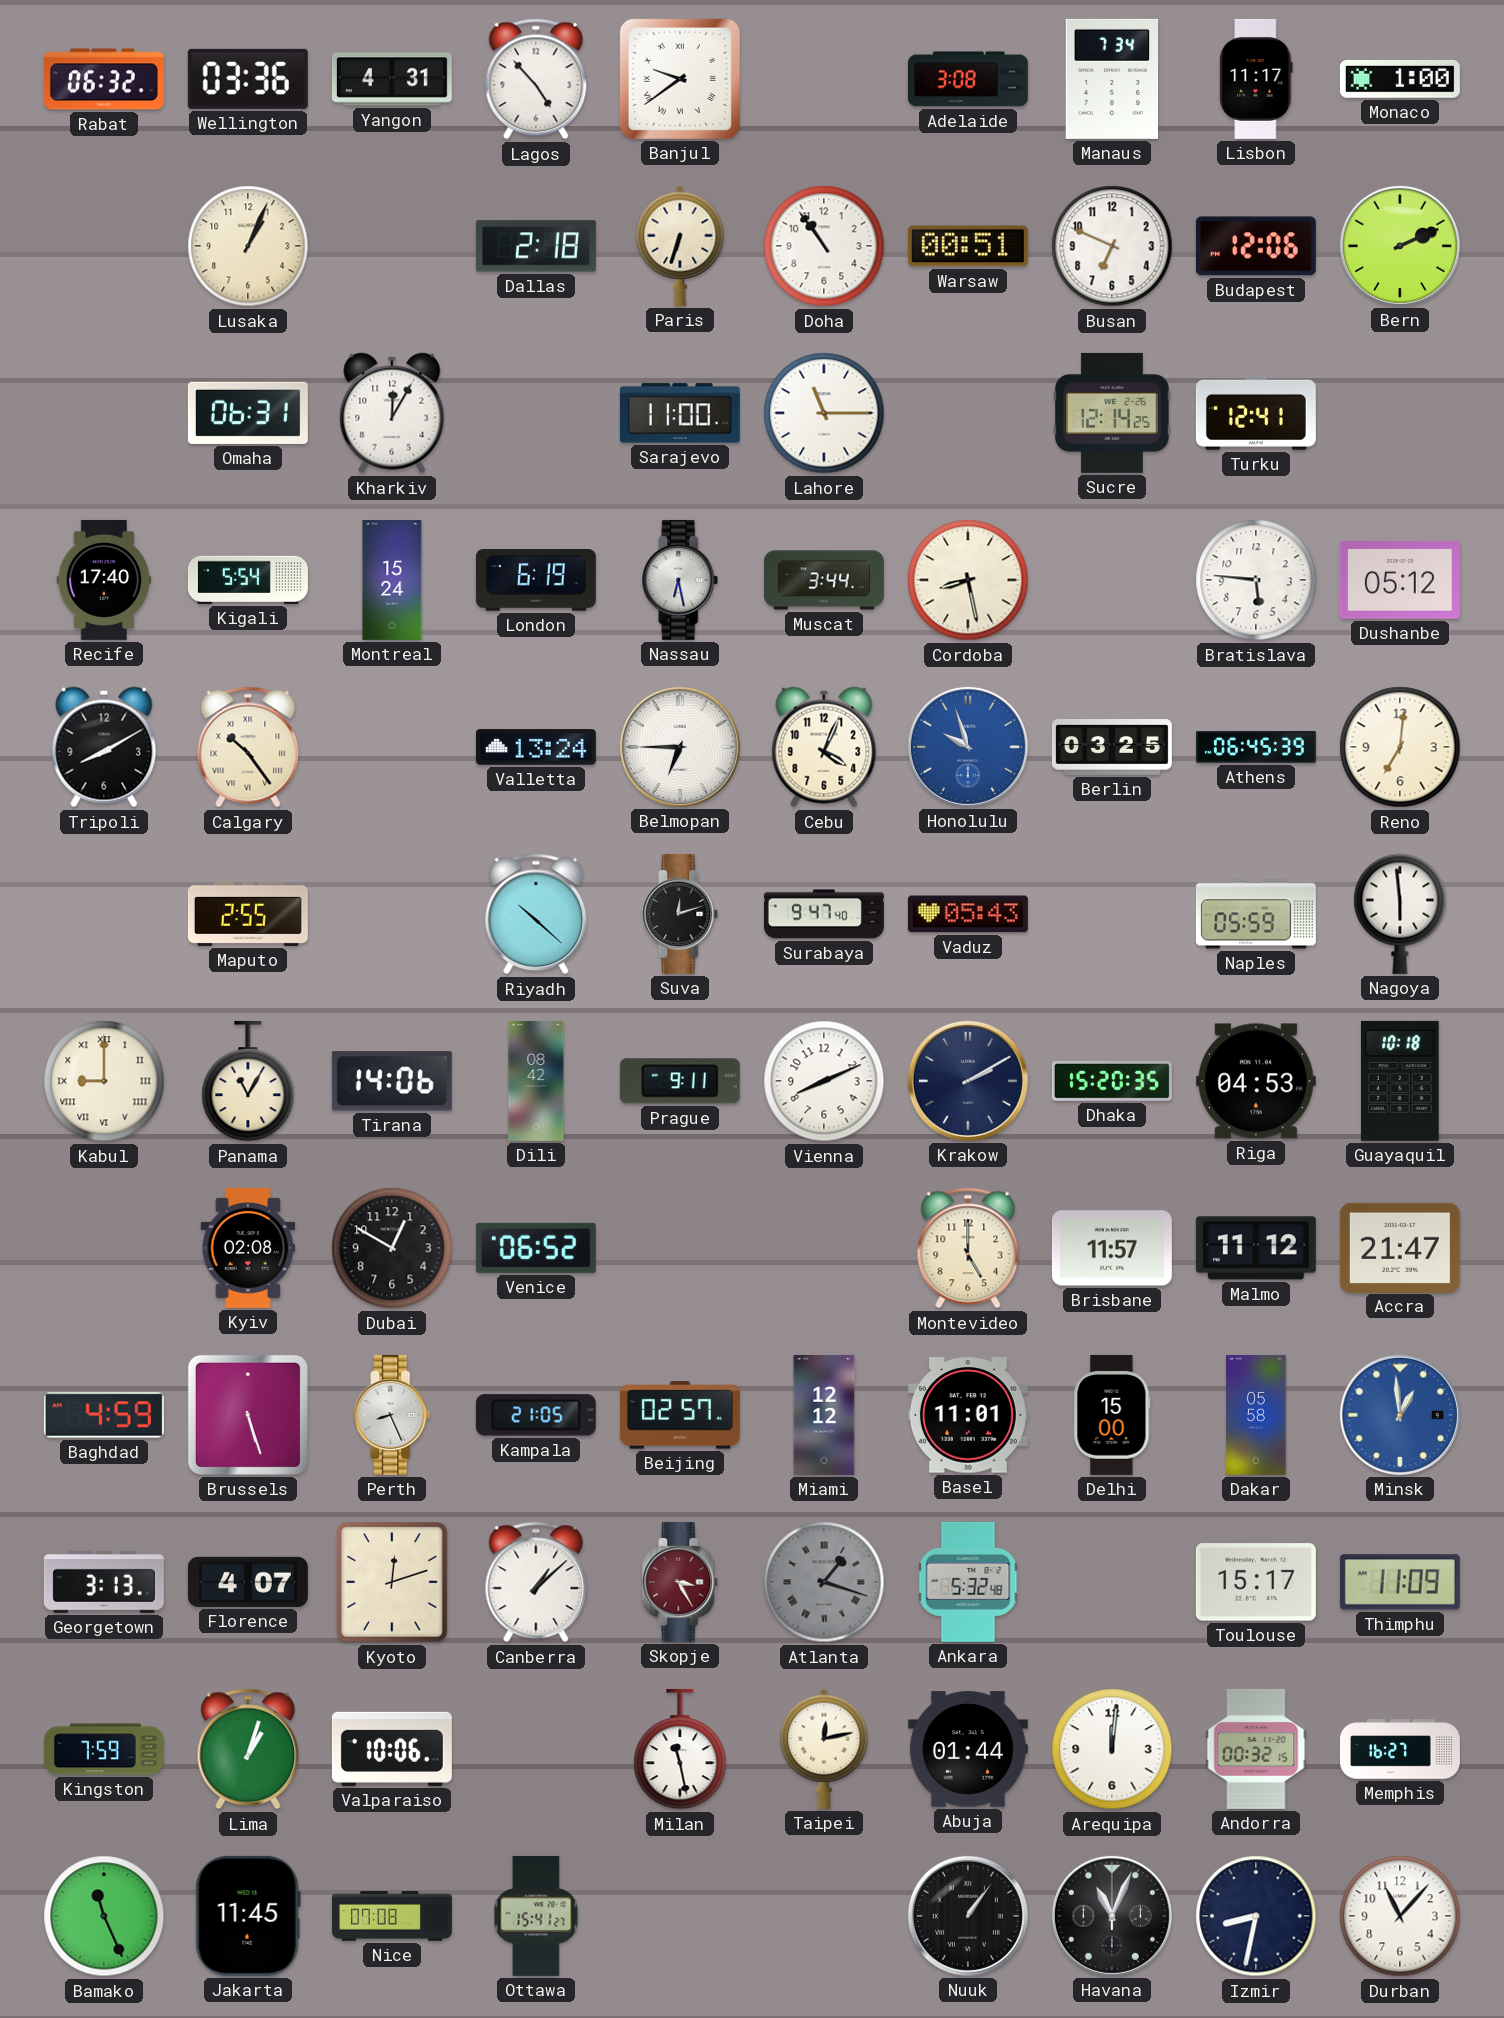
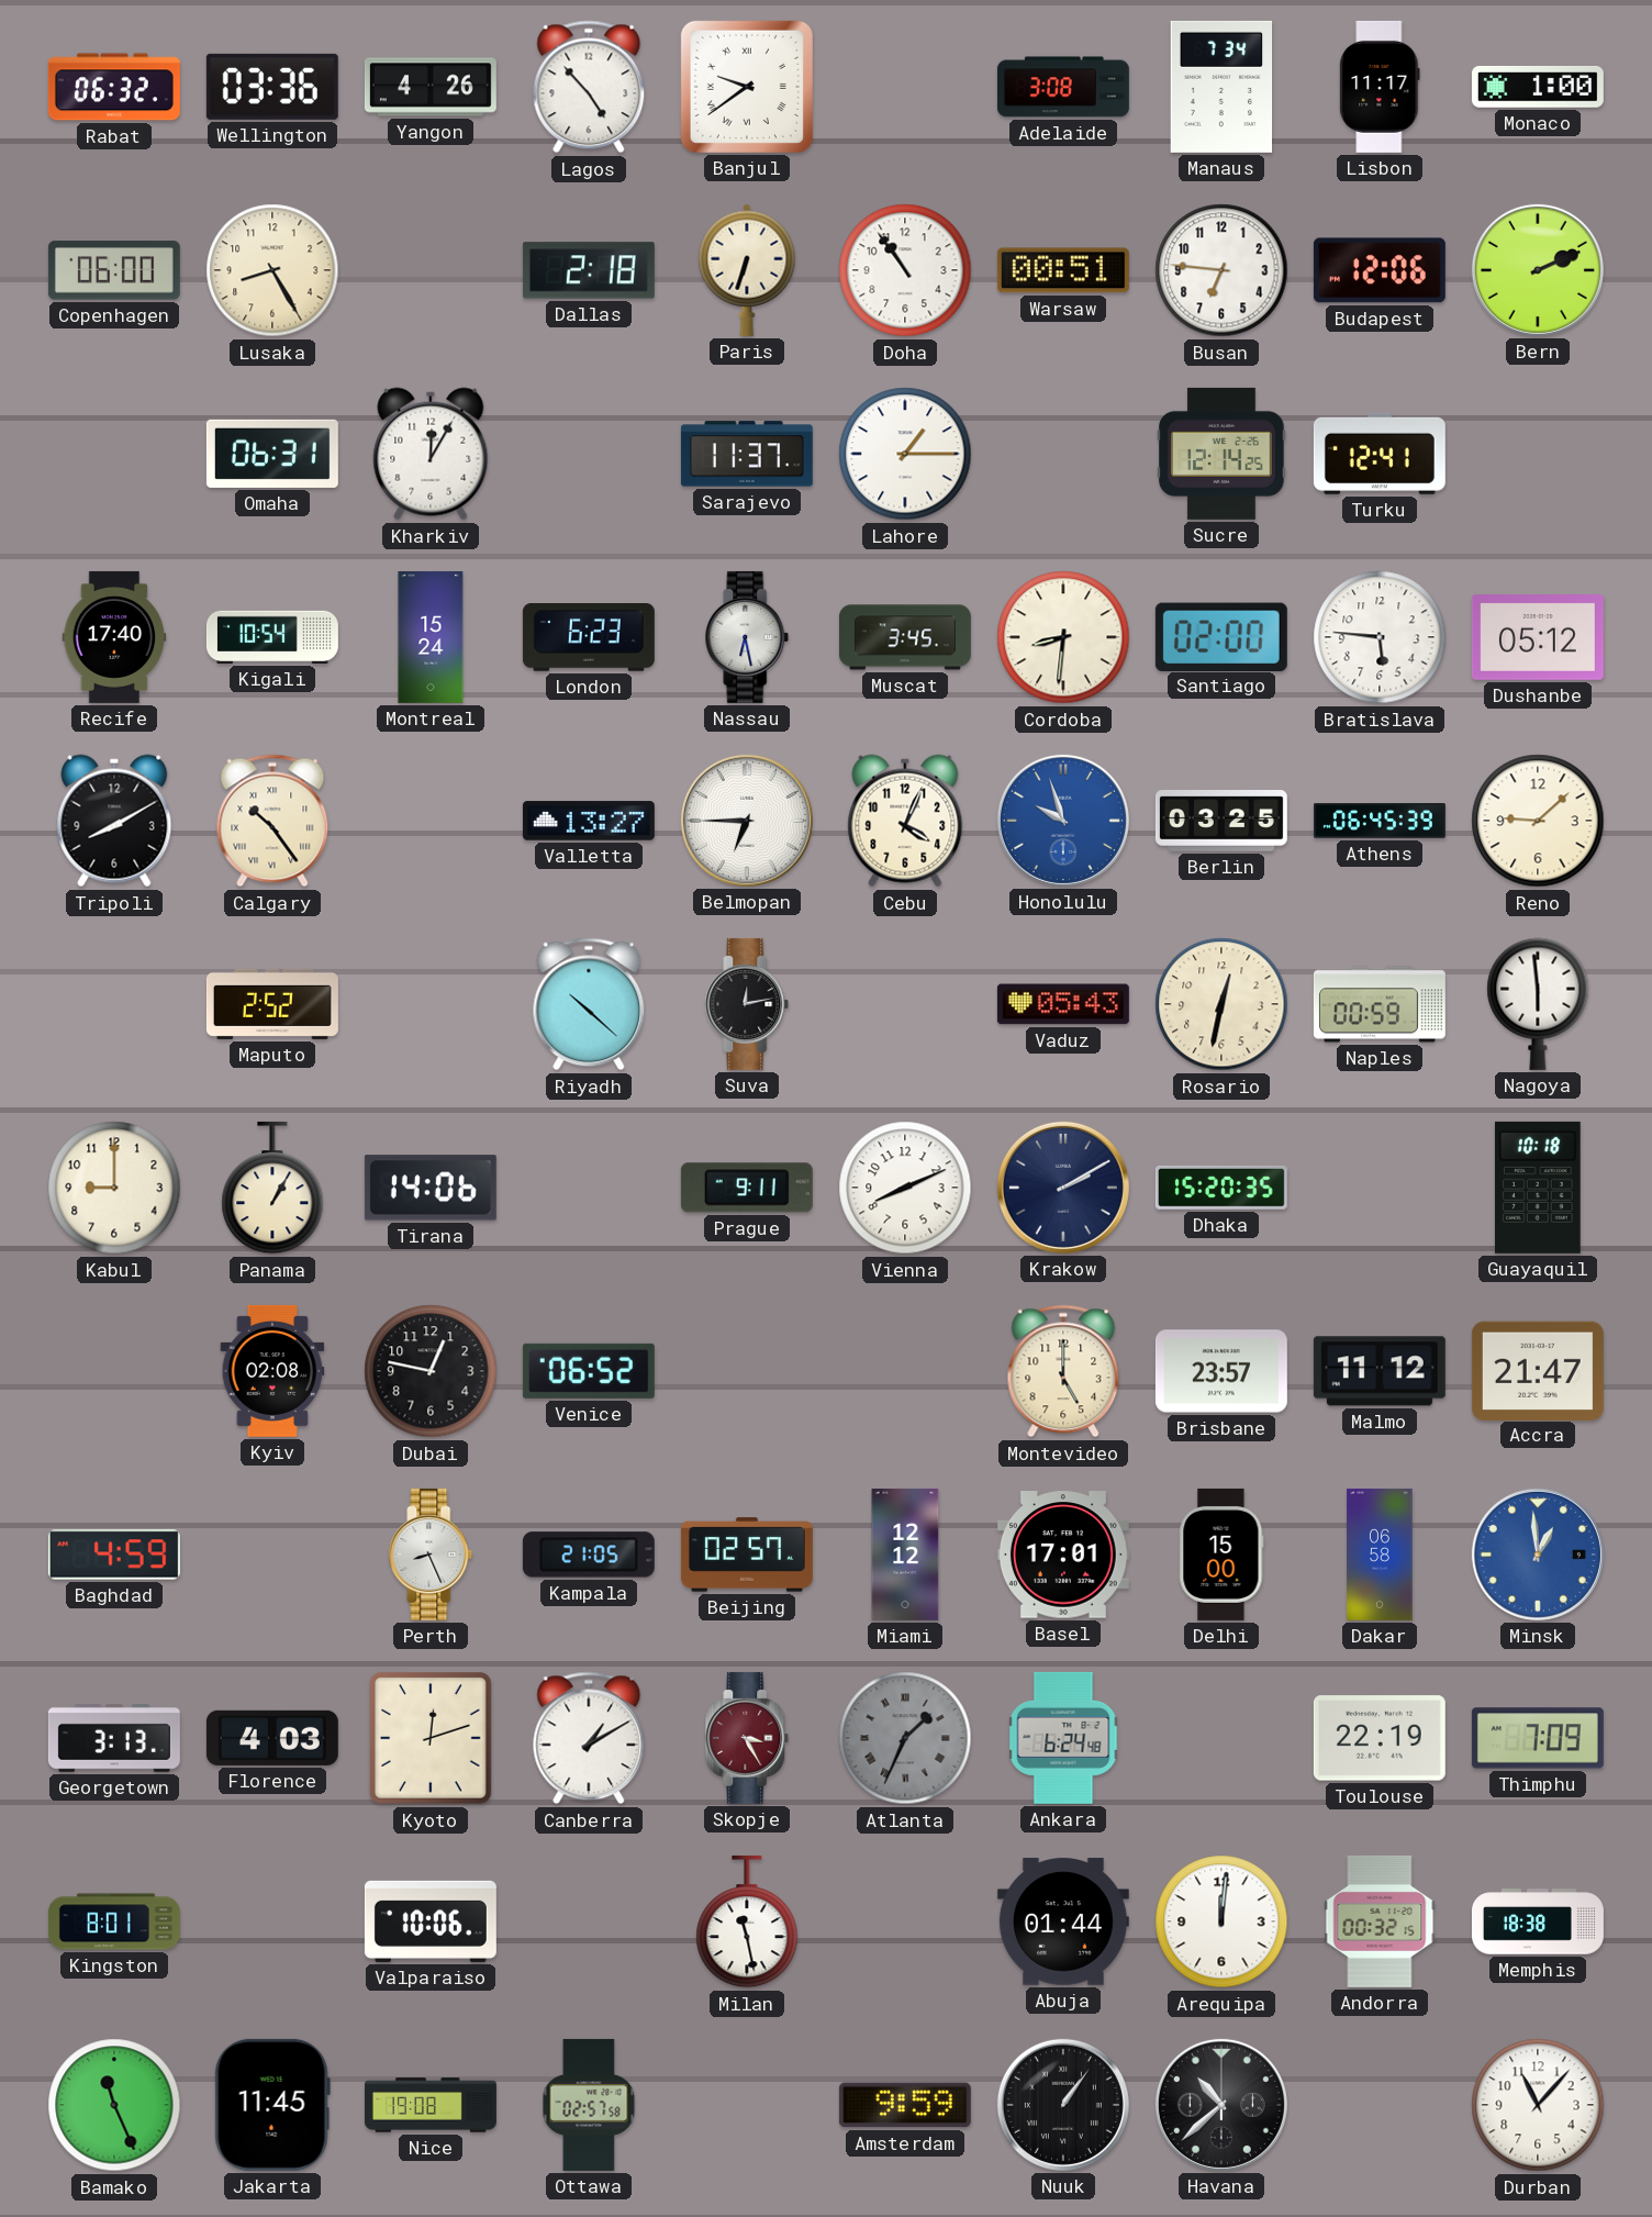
Yangon: 4:31 -> 4:26 (431, 87)
Copenhagen: none -> 06:00 (114, 270)
Lusaka: 1:04 -> 8:25 (272, 270)
Busan: 6:49 -> 6:46 (1221, 270)
Sarajevo: 11:00 -> 11:37 (747, 454)
Lahore: 11:15 -> 1:15 (905, 454)
Kigali: 5:54 -> 10:54 (272, 637)
London: 6:19 -> 6:23 (589, 638)
Muscat: 3:44 -> 3:45 (905, 637)
Cordoba: 8:28 -> 8:31 (1063, 637)
Santiago: none -> 02:00 (1221, 636)
Valletta: 13:24 -> 13:27 (589, 821)
Reno: 7:01 -> 9:08 (1538, 821)
Maputo: 2:55 -> 2:52 (272, 1004)
Suva: 12:12 -> 12:13 (747, 1004)
Surabaya: 9:47 -> none (824, 914)
Rosario: none -> 12:32 (1221, 1004)
Naples: 05:59 -> 00:59 (1380, 1004)
Kabul numerals: Roman -> Arabic (114, 1188)
Panama: 11:05 -> 1:05 (272, 1188)
Dili: 08:42 -> none (536, 1081)
Riga: 04:53 -> none (1256, 1081)
Dubai: 12:50 -> 12:47 (431, 1371)
Brisbane: 11:57 -> 23:57 (1221, 1371)
Brussels: 5:27 -> none (248, 1415)
Basel: 11:01 -> 17:01 (1063, 1555)
Dakar: 05:58 -> 06:58 (1380, 1555)
Florence: 4:07 -> 4:03 (272, 1738)
Canberra: 1:08 -> 1:10 (589, 1738)
Atlanta: 1:18 -> 1:34 (905, 1738)
Ankara: 5:32 -> 6:24 (1063, 1738)
Toulouse: 15:17 -> 22:19 (1380, 1738)
Thimphu: 11:09 -> 7:09 (1538, 1738)
Kingston: 7:59 -> 8:01 (114, 1921)
Lima: 1:03 -> none (248, 1749)
Taipei: 12:13 -> none (824, 1749)
Memphis: 16:27 -> 18:38 (1538, 1921)
Nice: 07:08 -> 19:08 (431, 2105)
Ottawa: 15:41 -> 02:57 (589, 2105)
Amsterdam: none -> 9:59 (905, 2105)
Havana: 11:04 -> 10:38 (1221, 2105)
Izmir: 8:32 -> none (1256, 1916)
